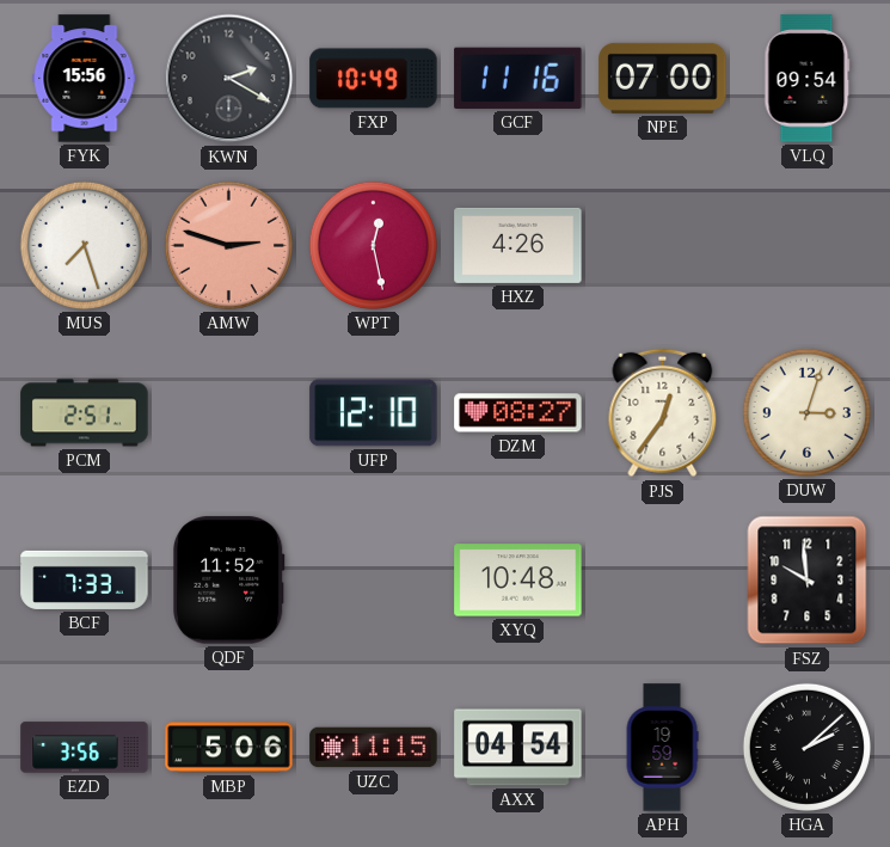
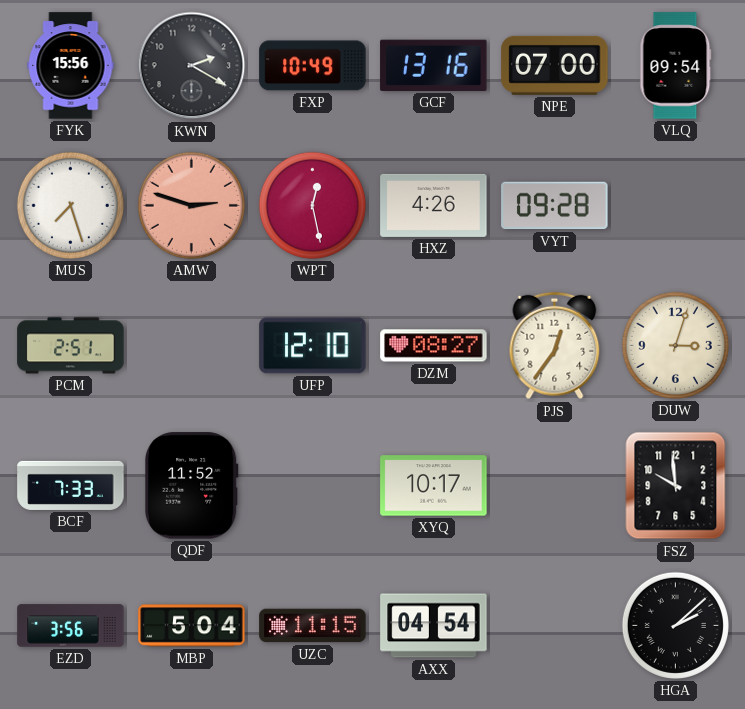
GCF: 11:16 -> 13:16 (434, 65)
VYT: none -> 09:28 (555, 206)
XYQ: 10:48 -> 10:17 (434, 486)
MBP: 5:06 -> 5:04 (192, 626)
APH: 19:59 -> none (662, 748)
